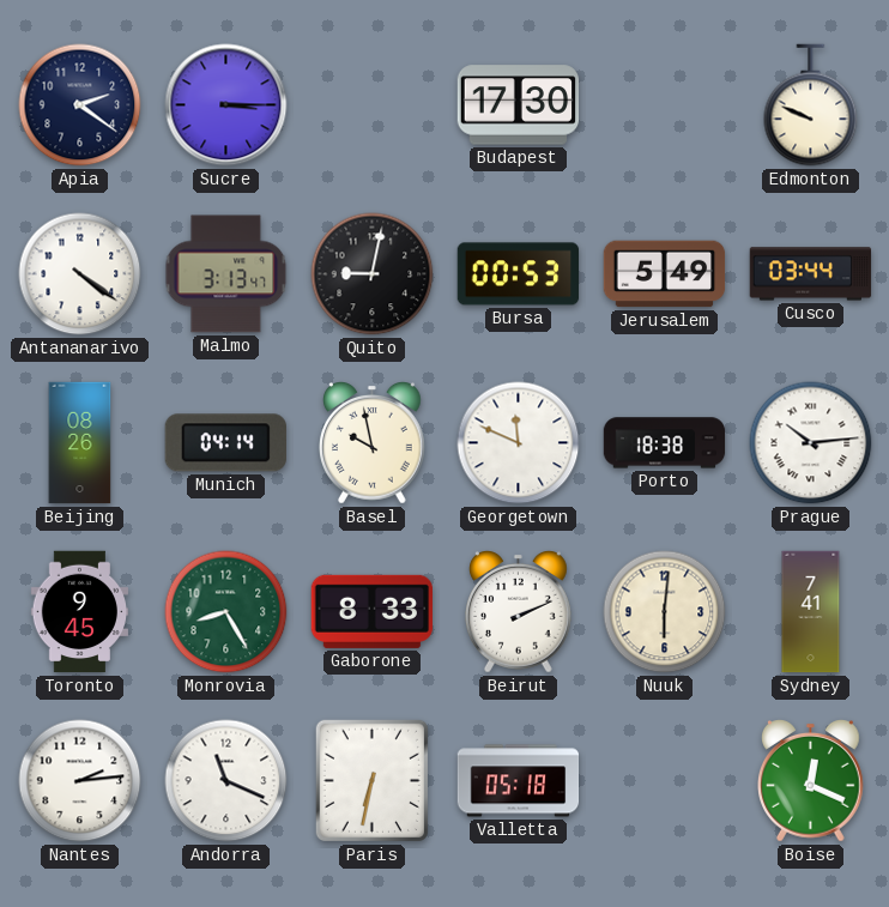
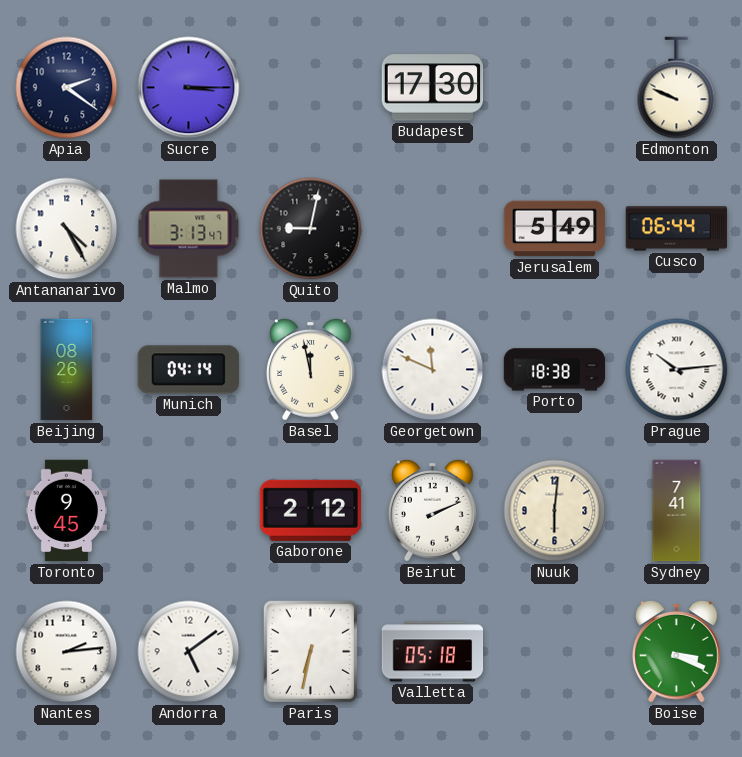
Antananarivo: 4:21 -> 4:25 (67, 229)
Bursa: 00:53 -> none (519, 274)
Cusco: 03:44 -> 06:44 (677, 229)
Basel: 9:58 -> 11:58 (311, 370)
Monrovia: 8:25 -> none (226, 612)
Gaborone: 8:33 -> 2:12 (310, 510)
Andorra: 11:19 -> 5:09 (189, 652)
Boise: 12:19 -> 3:19 (677, 652)
